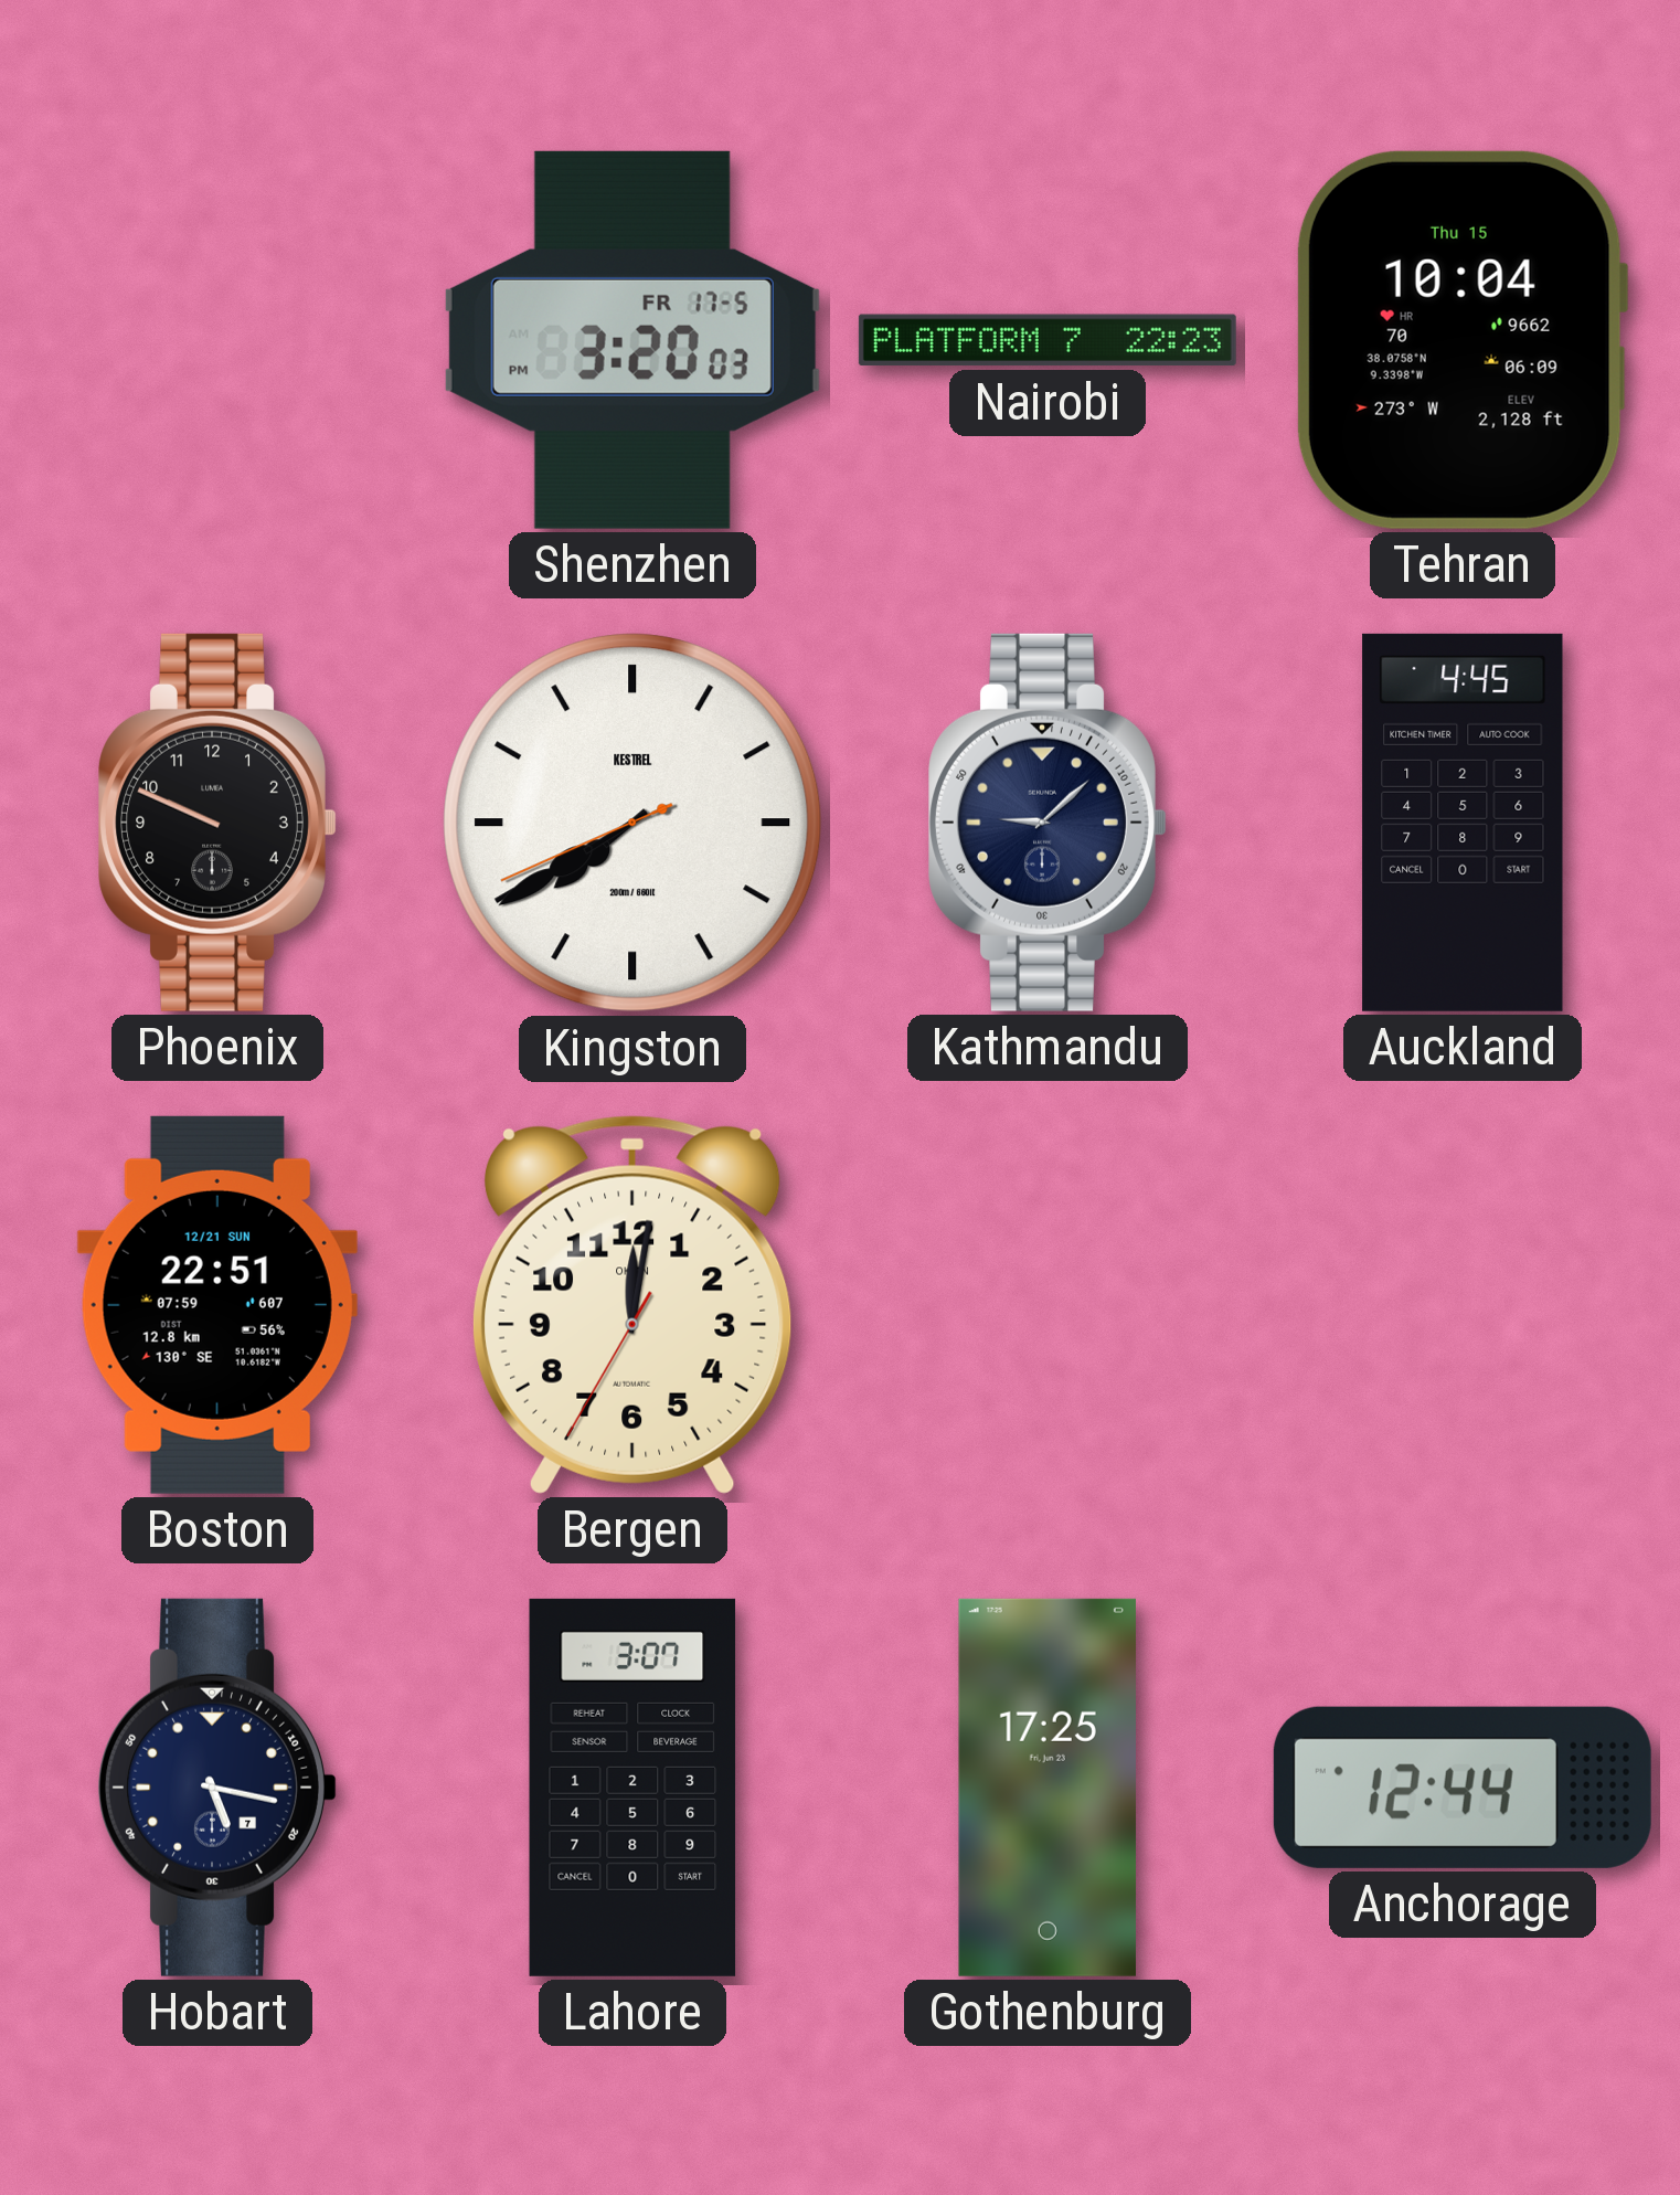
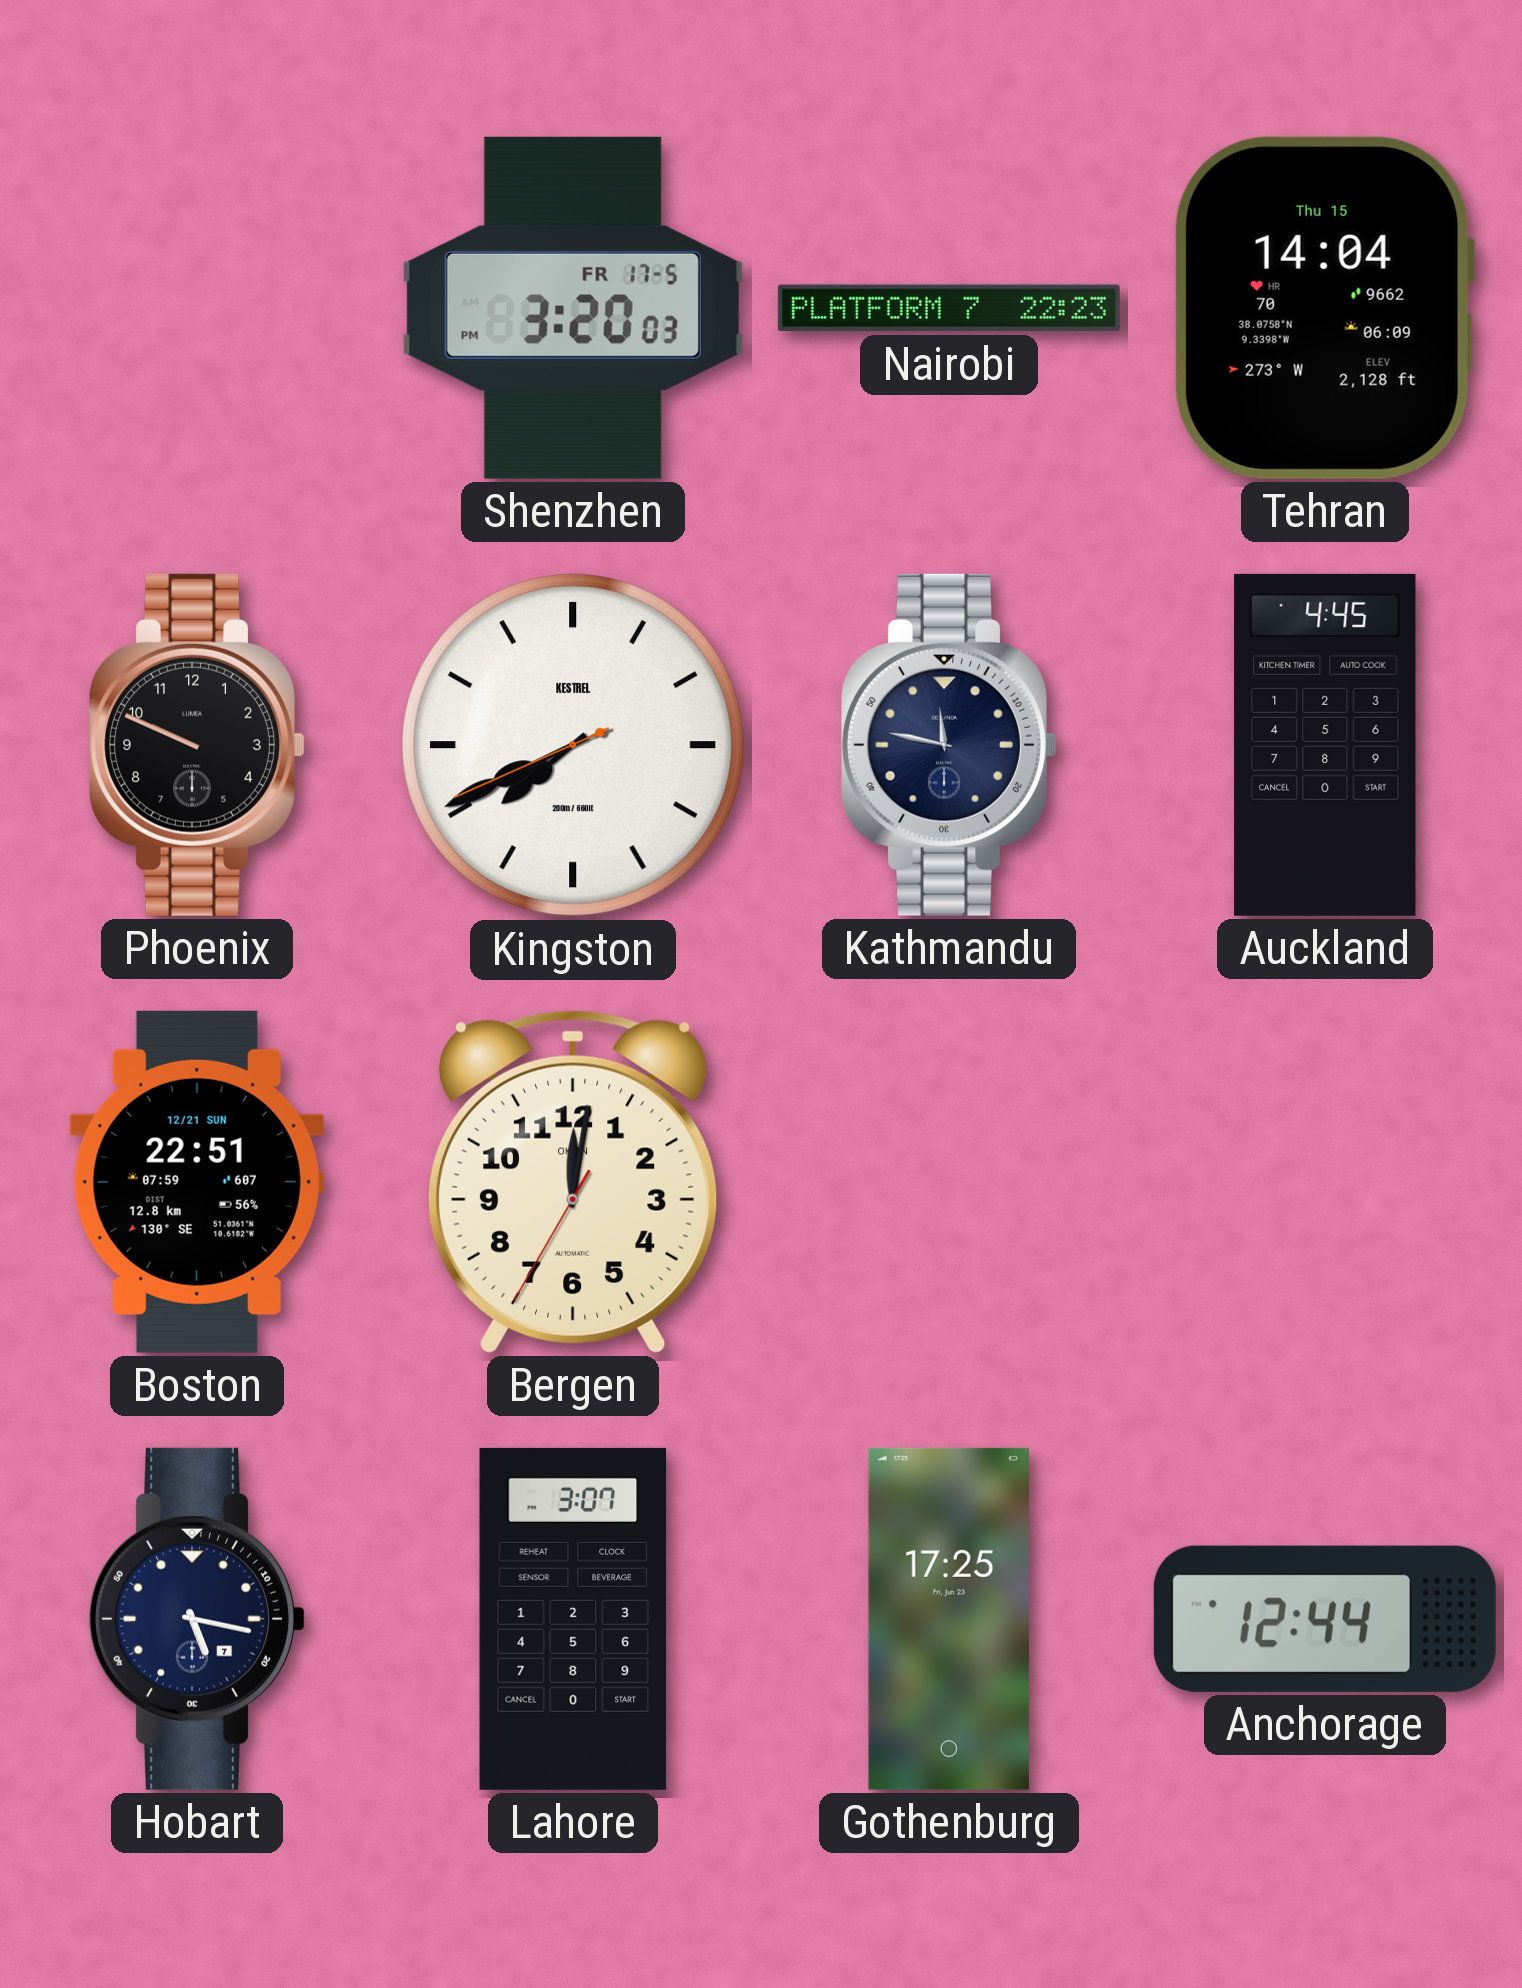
Tehran: 10:04 -> 14:04 (1325, 308)
Kingston: 7:39 -> 7:40 (573, 745)
Kathmandu: 9:08 -> 11:47 (949, 745)
